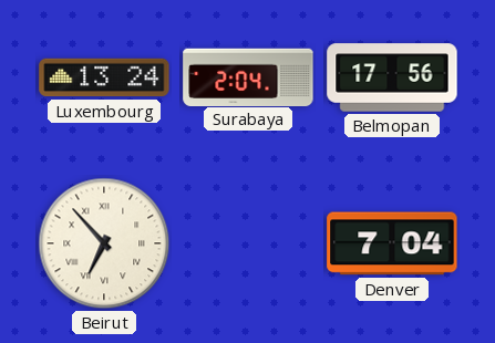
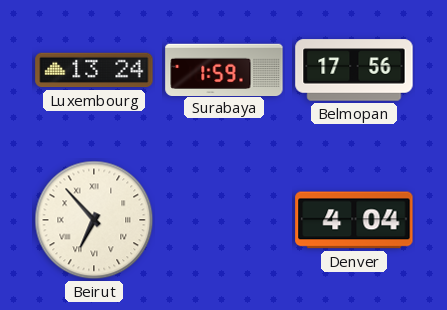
Surabaya: 2:04 -> 1:59 (224, 69)
Denver: 7:04 -> 4:04 (354, 220)
